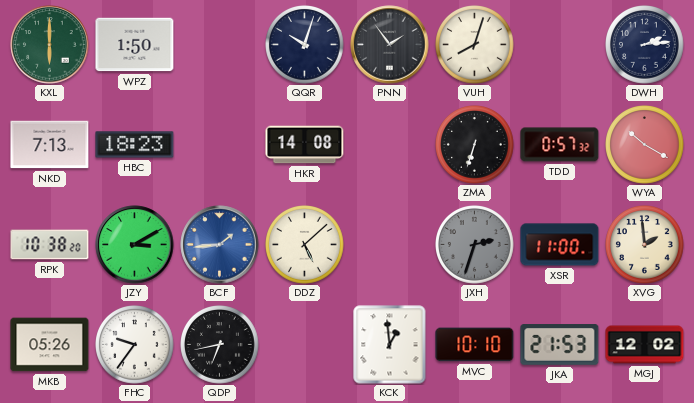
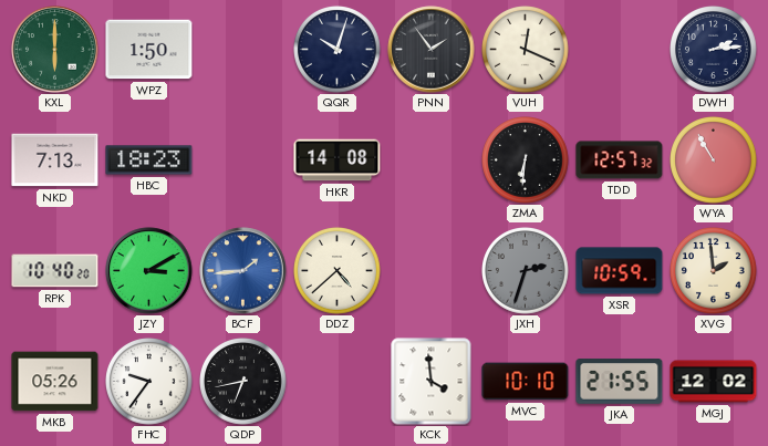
VUH: 8:03 -> 12:19 (526, 50)
ZMA: 6:33 -> 6:31 (526, 160)
TDD: 0:57 -> 12:57 (620, 160)
WYA: 10:20 -> 10:55 (714, 160)
RPK: 10:38 -> 10:40 (55, 271)
DDZ: 5:08 -> 4:38 (338, 271)
XSR: 11:00 -> 10:59 (620, 271)
KCK: 12:59 -> 3:59 (432, 382)
JKA: 21:53 -> 21:55 (620, 382)
